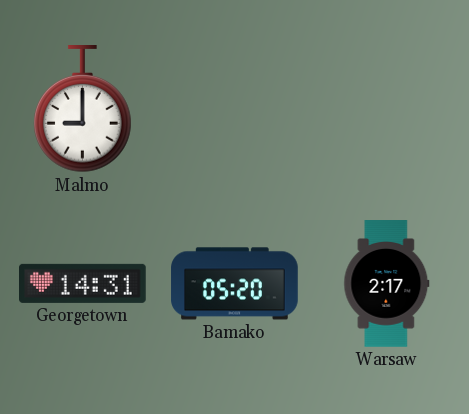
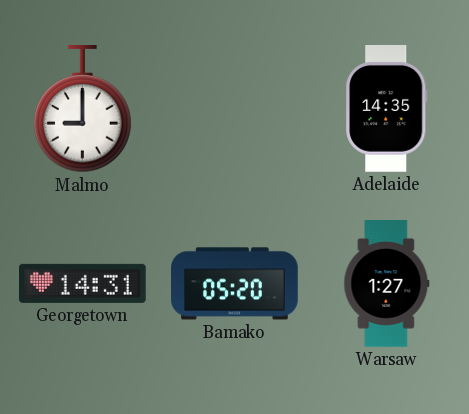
Adelaide: none -> 14:35 (387, 109)
Warsaw: 2:17 -> 1:27 (387, 284)
